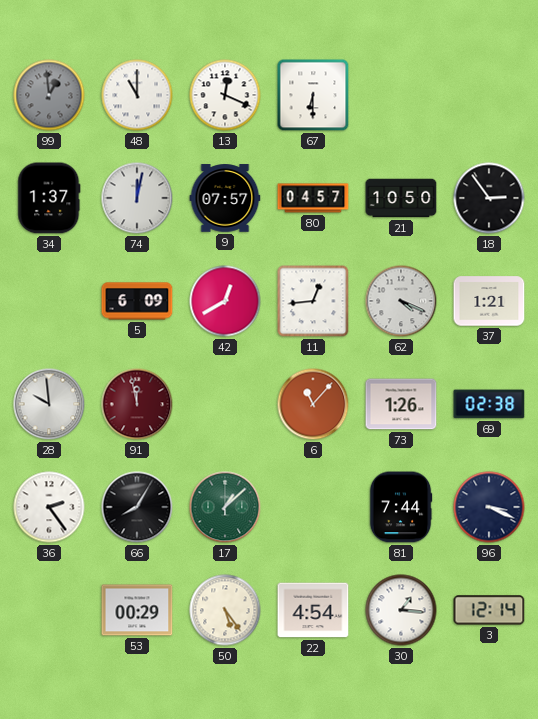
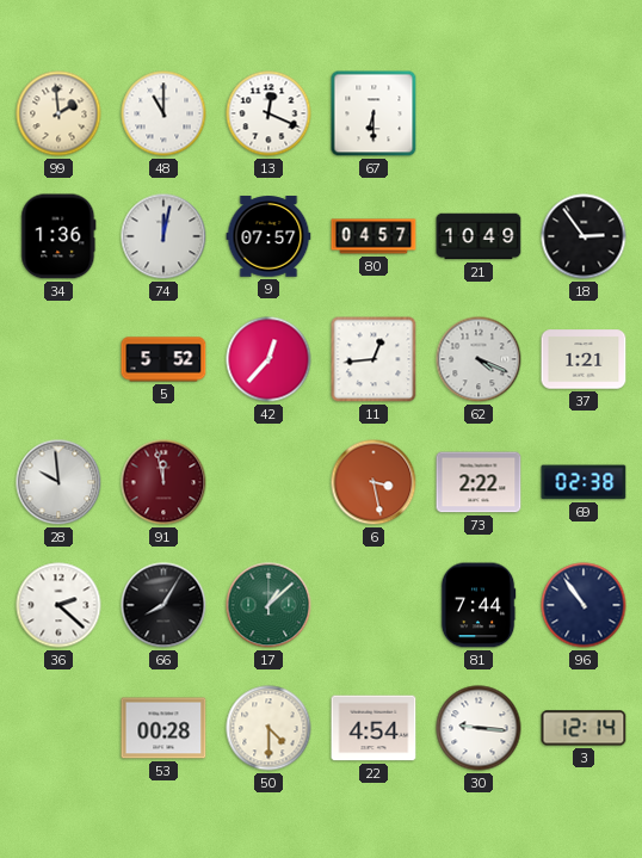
99: 12:59 -> 1:59 (58, 113)
99 dial: grey -> cream (58, 113)
34: 1:37 -> 1:36 (58, 236)
21: 10:50 -> 10:49 (479, 236)
5: 6:09 -> 5:52 (163, 359)
42: 12:40 -> 12:37 (268, 359)
6: 11:07 -> 3:28 (374, 482)
73: 1:26 -> 2:22 (479, 482)
36: 2:24 -> 2:22 (58, 605)
96: 3:19 -> 10:54 (584, 605)
53: 00:29 -> 00:28 (163, 728)
50: 5:24 -> 4:30 (268, 728)
30: 1:16 -> 9:16 (479, 728)
